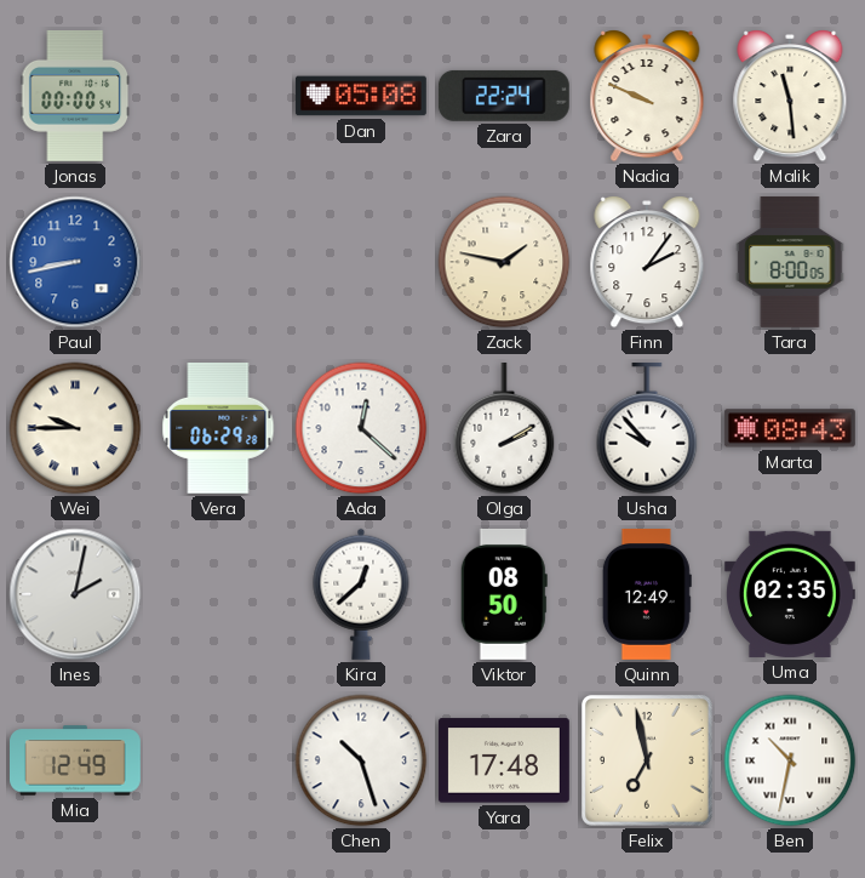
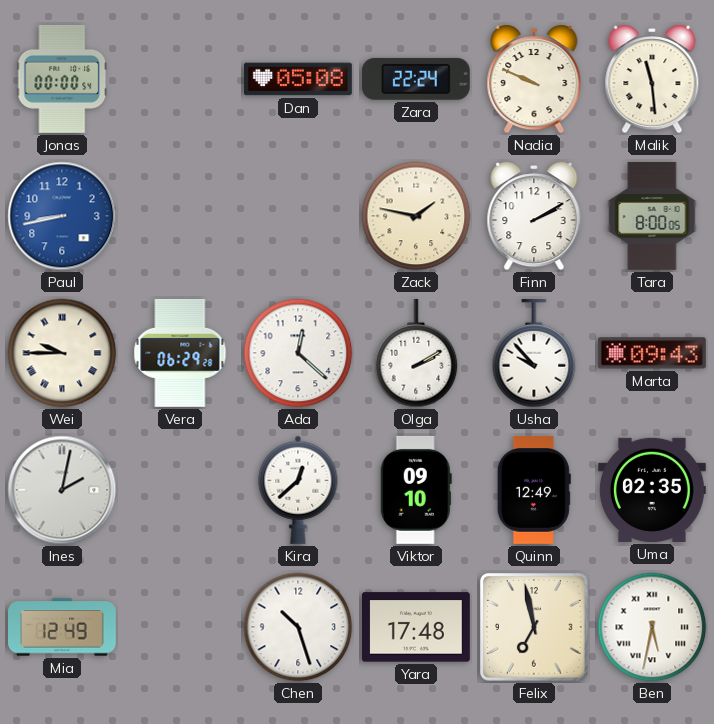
Finn: 2:06 -> 2:10 (534, 217)
Marta: 08:43 -> 09:43 (652, 353)
Viktor: 08:50 -> 09:10 (416, 490)
Ben: 10:32 -> 5:32 (652, 627)
